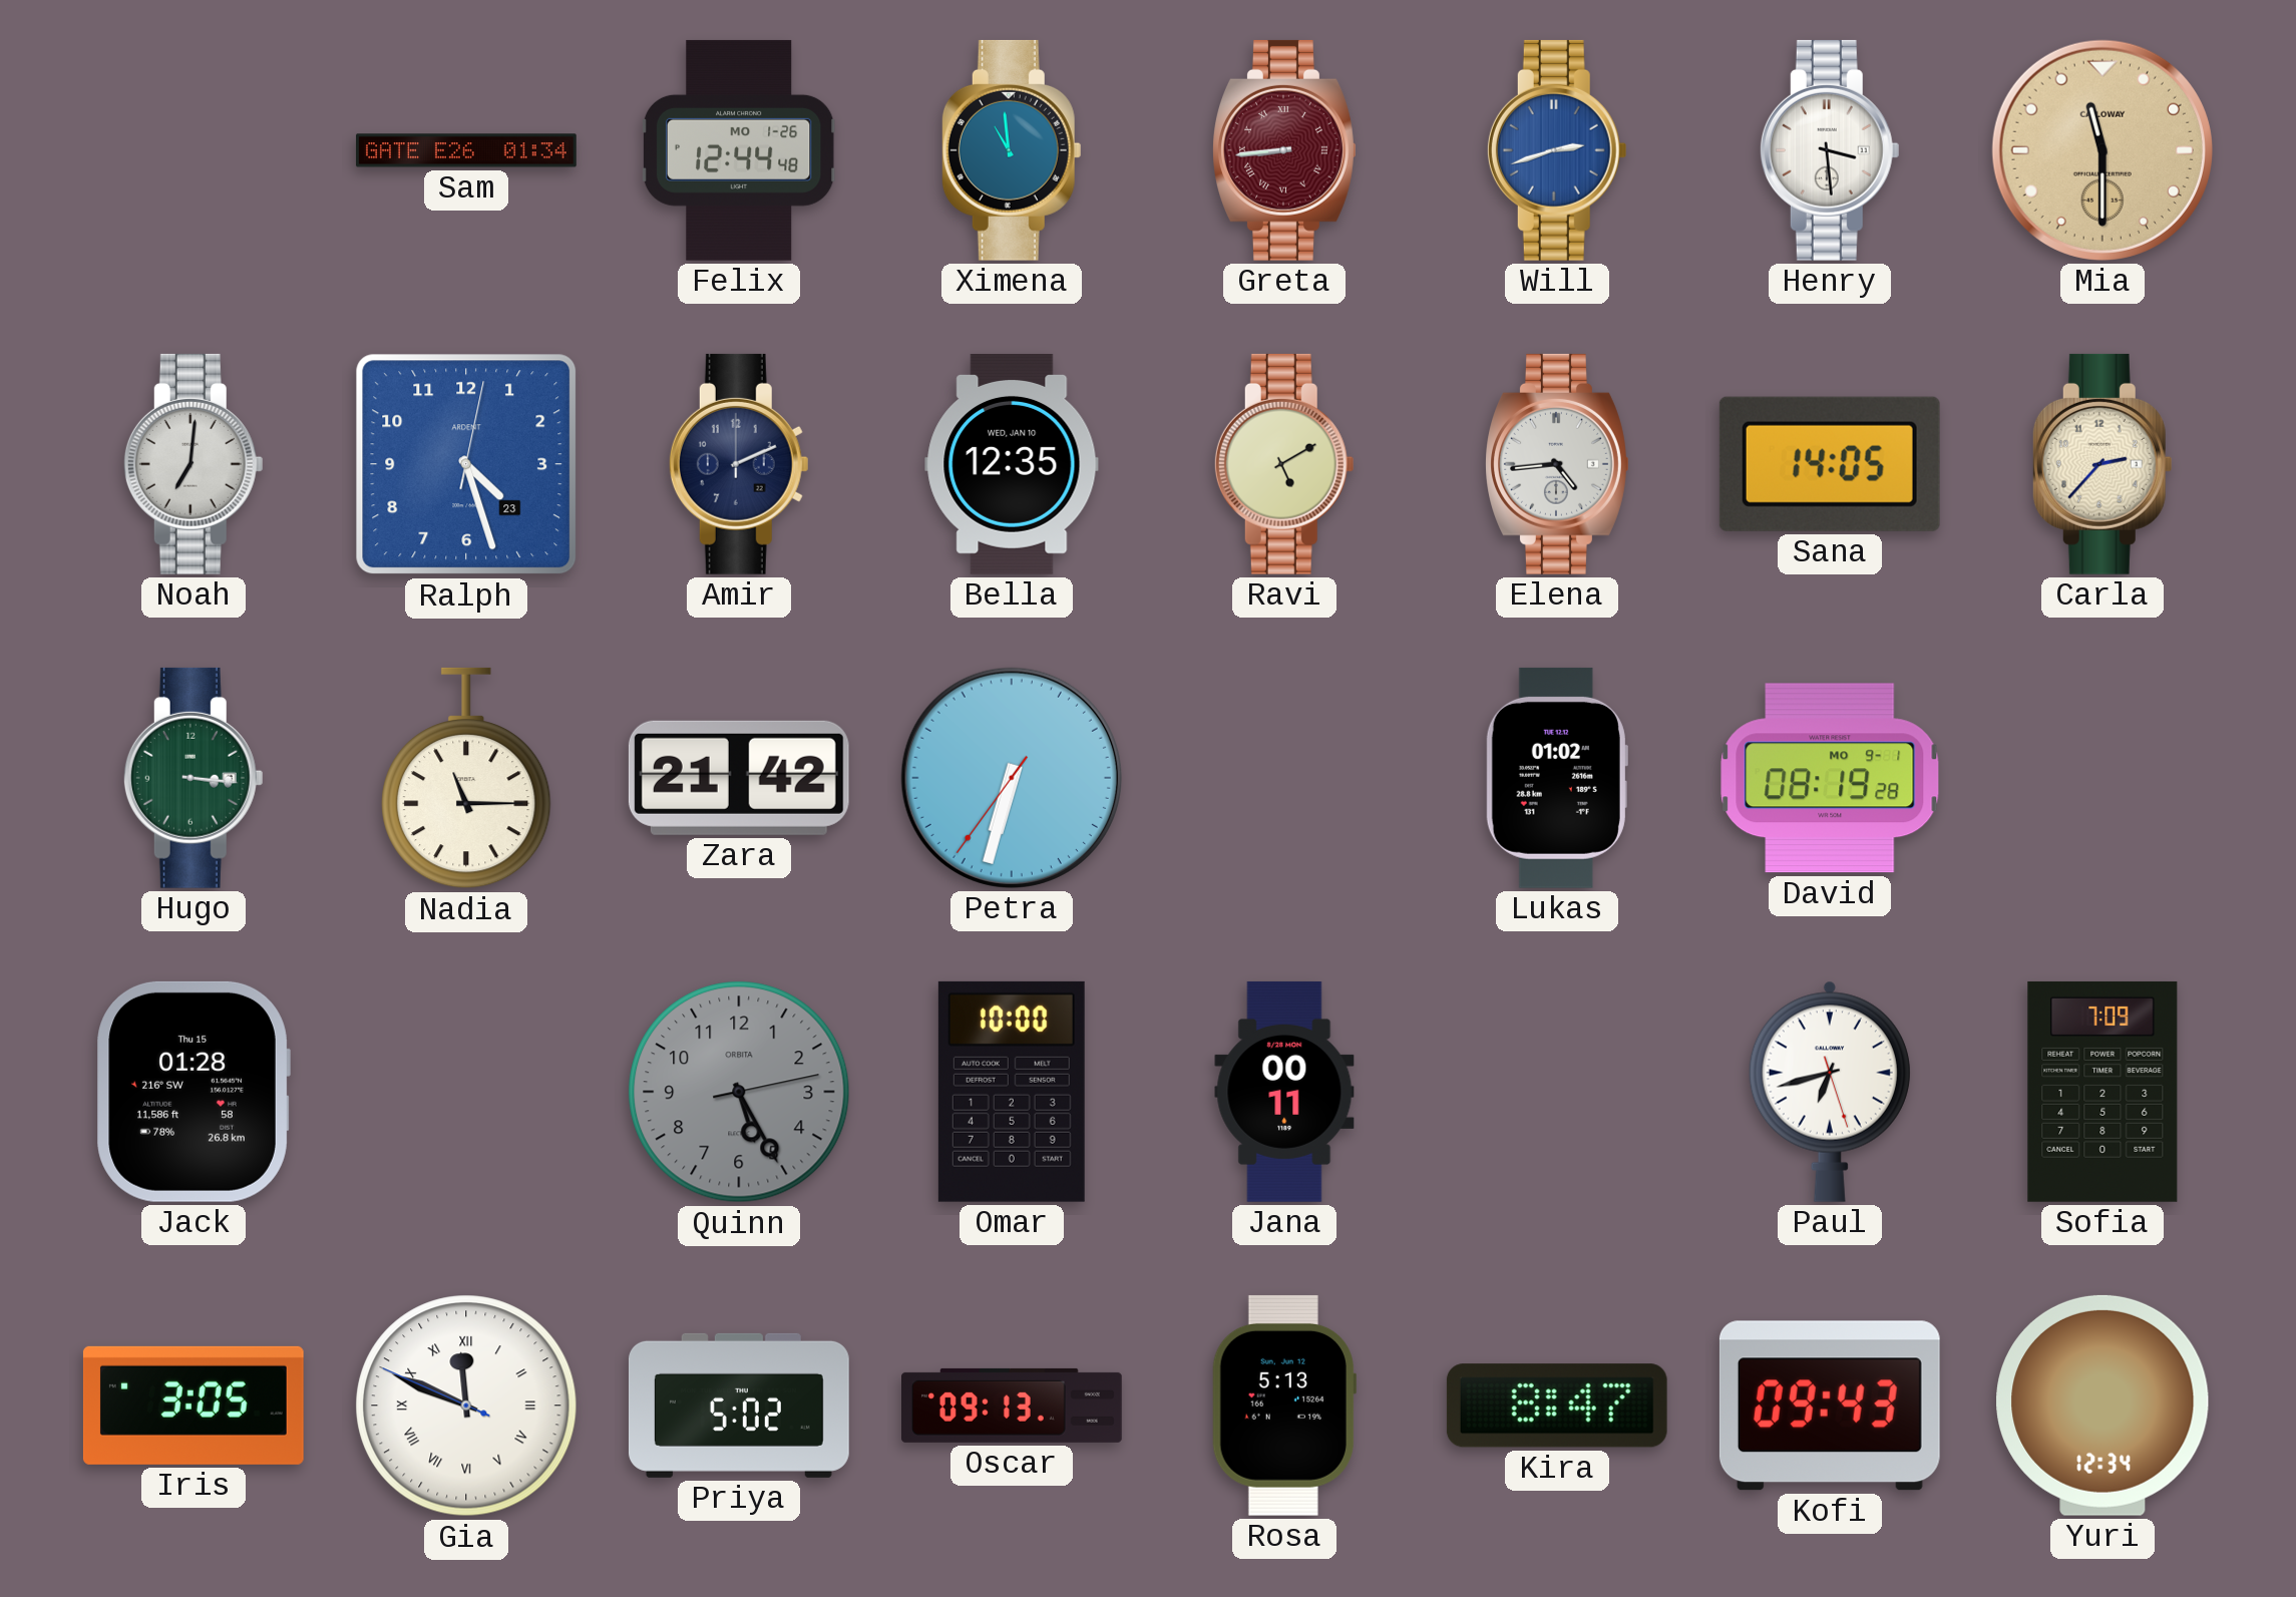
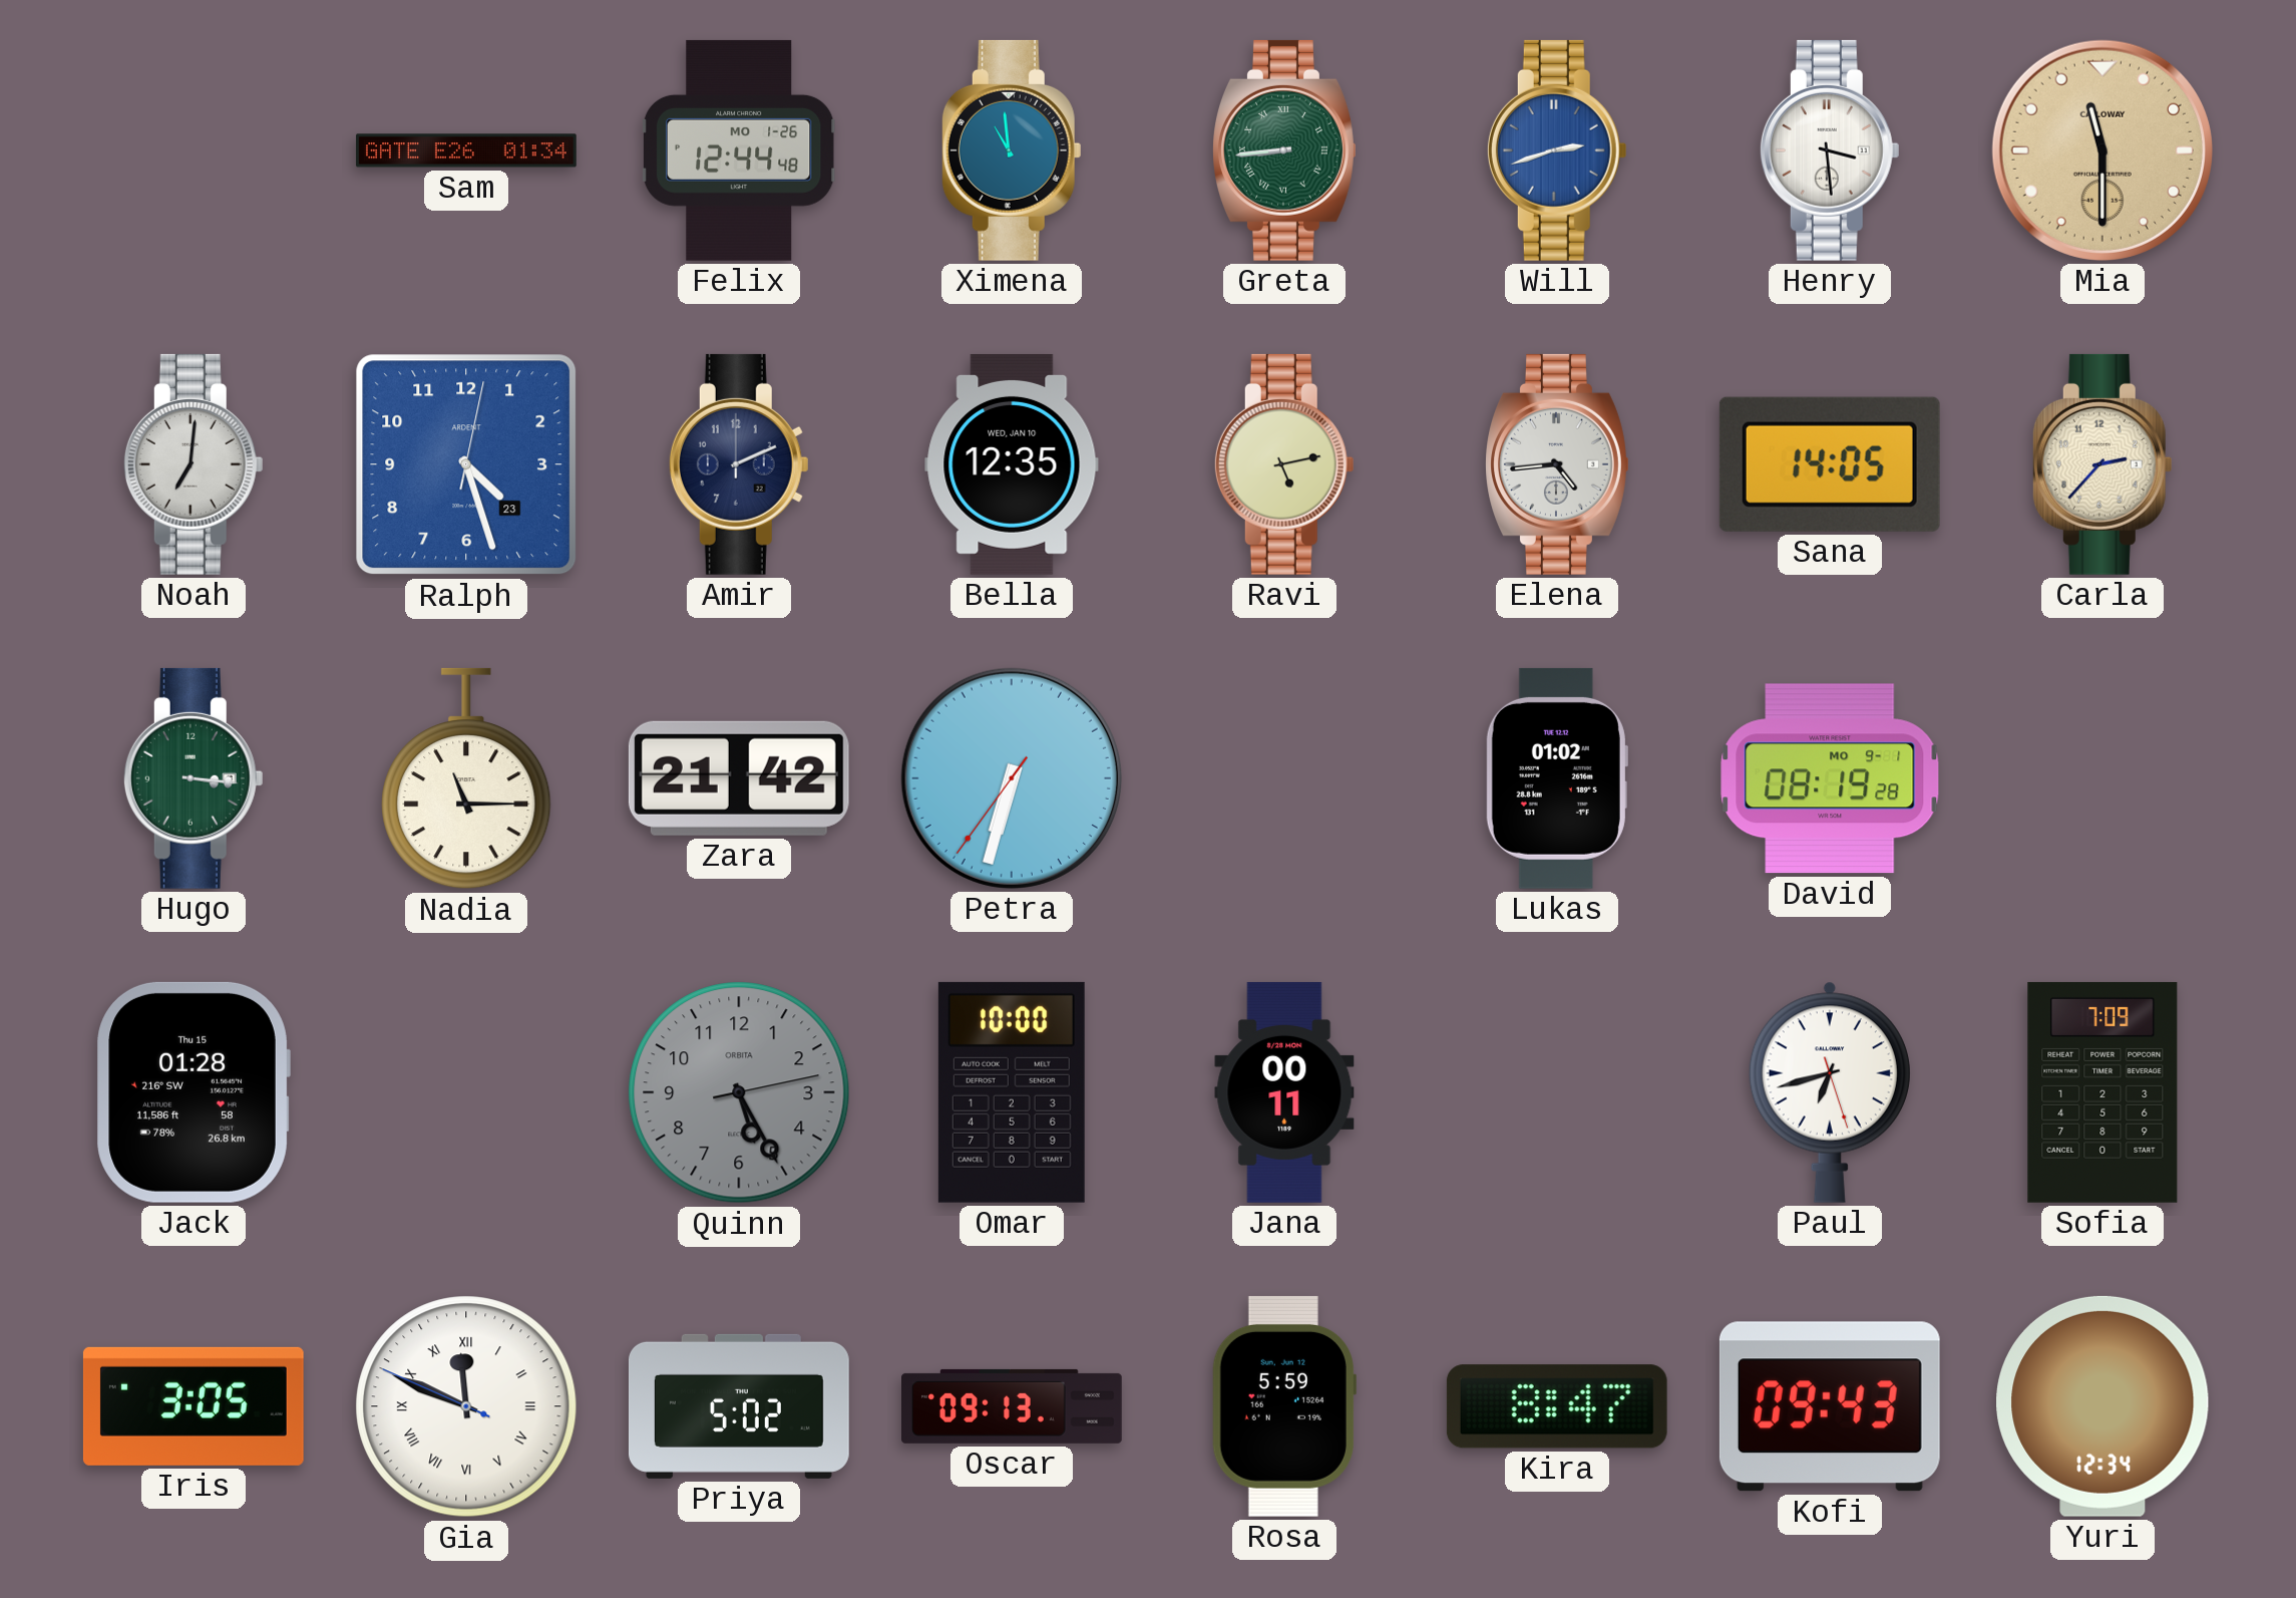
Greta dial: burgundy -> green (1285, 150)
Ravi: 5:10 -> 5:13 (1284, 464)
Rosa: 5:13 -> 5:59 (1284, 1406)
